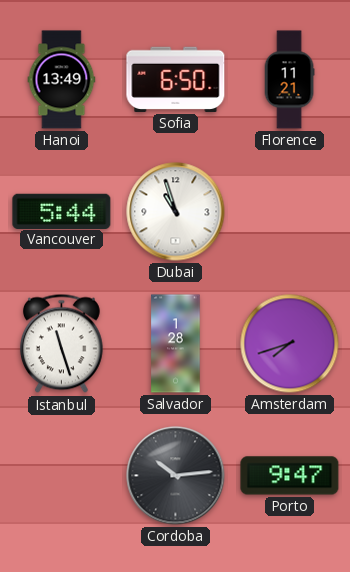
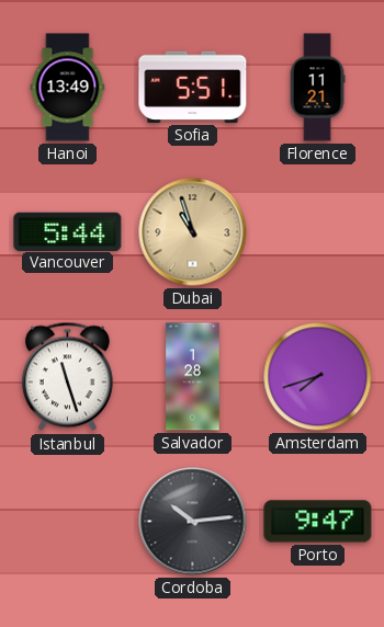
Sofia: 6:50 -> 5:51 (193, 87)
Dubai dial: white -> champagne (193, 232)
